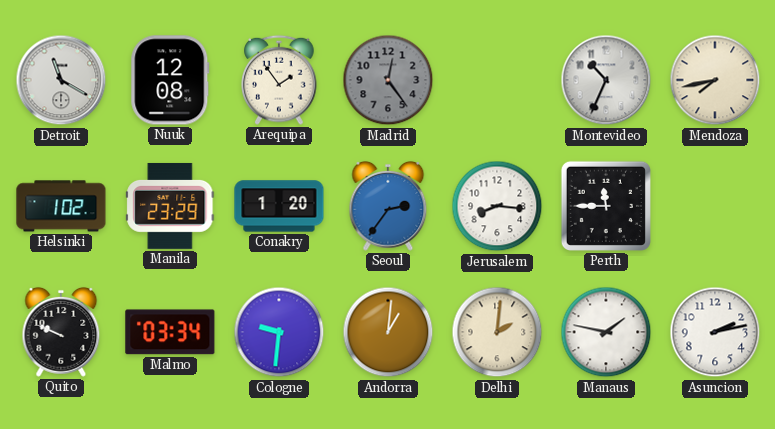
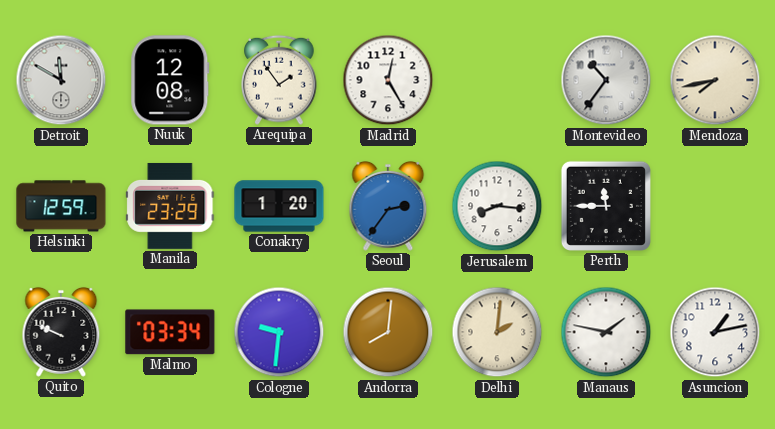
Detroit: 11:20 -> 11:50 (61, 80)
Madrid: 12:24 -> 12:25 (388, 80)
Madrid dial: grey -> white (388, 80)
Montevideo: 10:34 -> 10:36 (606, 80)
Helsinki: 1:02 -> 12:59 (61, 206)
Andorra: 1:01 -> 8:01 (388, 332)
Asuncion: 2:13 -> 1:13 (715, 332)
